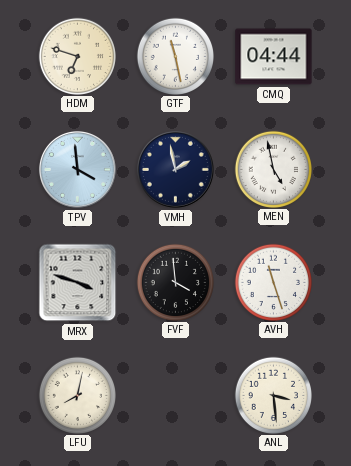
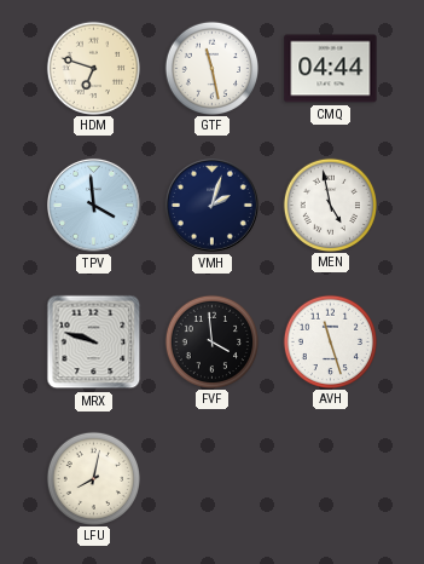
VMH: 1:58 -> 2:03 (211, 205)
MRX: 3:48 -> 9:48 (94, 343)
ANL: 3:29 -> none (273, 395)
